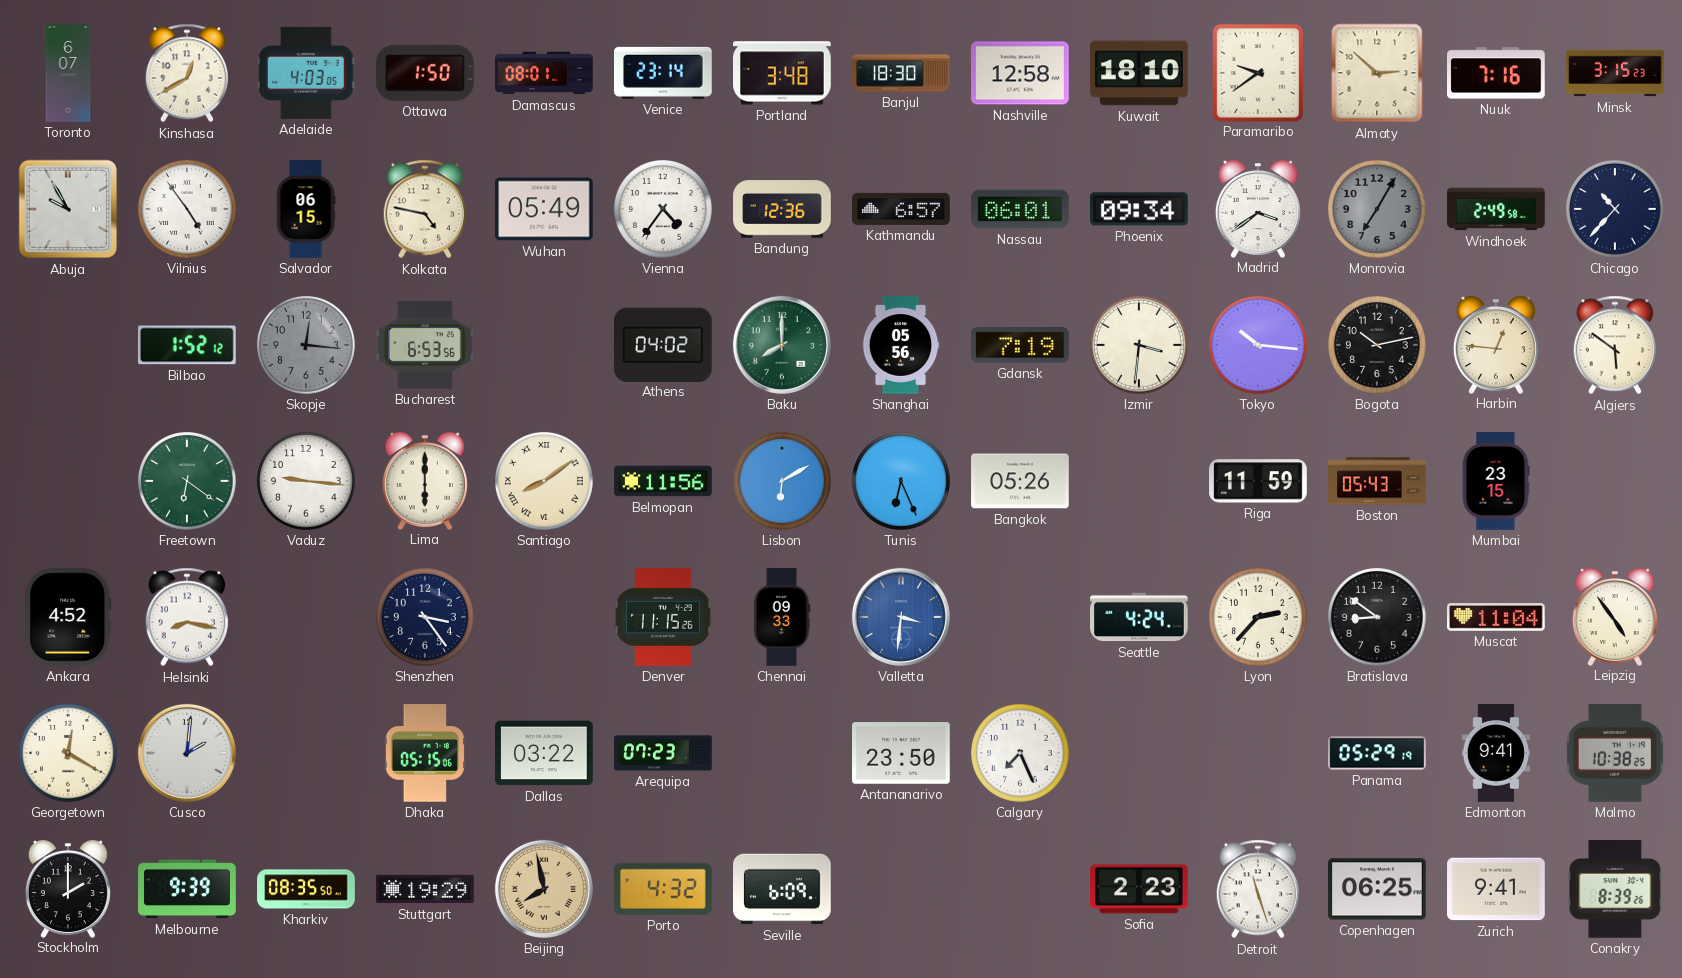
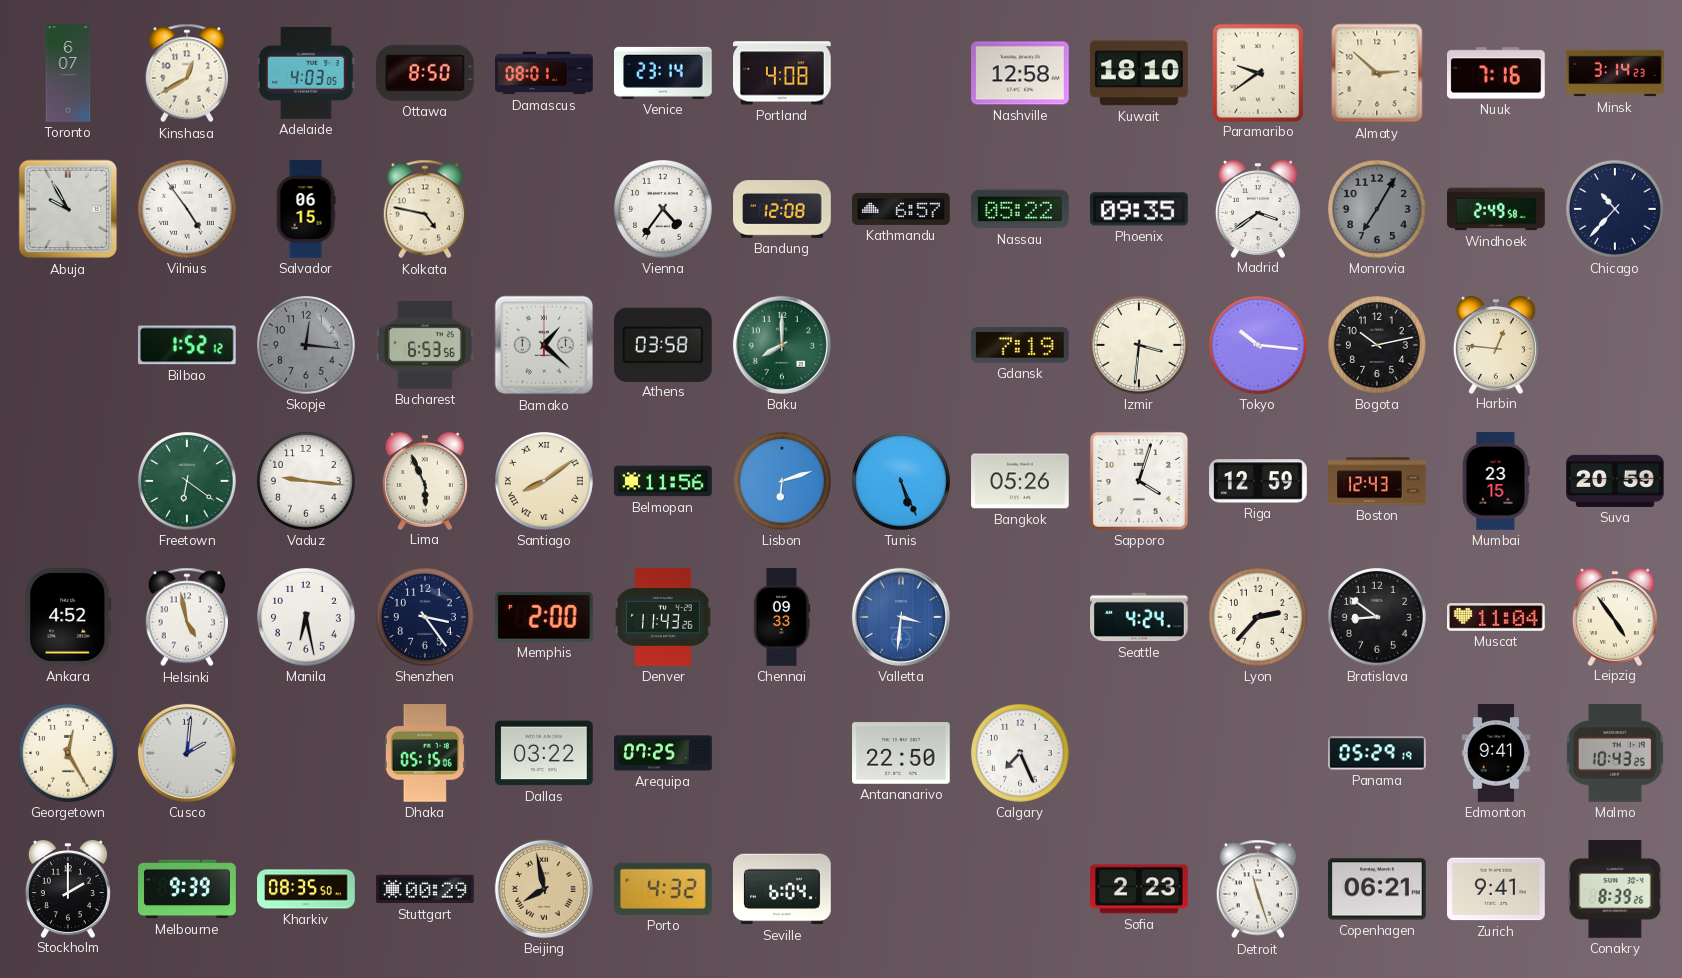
Ottawa: 1:50 -> 8:50 (425, 73)
Portland: 3:48 -> 4:08 (783, 73)
Banjul: 18:30 -> none (901, 73)
Minsk: 3:15 -> 3:14 (1615, 73)
Wuhan: 05:49 -> none (545, 209)
Bandung: 12:36 -> 12:08 (782, 209)
Nassau: 06:01 -> 05:22 (1021, 209)
Phoenix: 09:34 -> 09:35 (1140, 209)
Bamako: none -> 1:22 (544, 345)
Athens: 04:02 -> 03:58 (663, 344)
Shanghai: 05:56 -> none (901, 345)
Algiers: 5:51 -> none (1615, 345)
Lima: 6:00 -> 5:56 (425, 481)
Lisbon: 6:10 -> 6:12 (782, 481)
Tunis: 6:26 -> 5:26 (901, 481)
Sapporo: none -> 4:03 (1139, 481)
Riga: 11:59 -> 12:59 (1258, 481)
Boston: 05:43 -> 12:43 (1377, 481)
Suva: none -> 20:59 (1615, 481)
Helsinki: 8:17 -> 4:58 (187, 617)
Manila: none -> 6:28 (306, 617)
Memphis: none -> 2:00 (544, 617)
Denver: 11:15 -> 11:43 (663, 617)
Georgetown: 12:20 -> 12:25 (68, 753)
Arequipa: 07:23 -> 07:25 (663, 753)
Antananarivo: 23:50 -> 22:50 (901, 753)
Malmo: 10:38 -> 10:43 (1615, 754)
Stuttgart: 19:29 -> 00:29 (425, 889)
Seville: 6:09 -> 6:04 (783, 889)
Copenhagen: 06:25 -> 06:21 (1377, 889)
